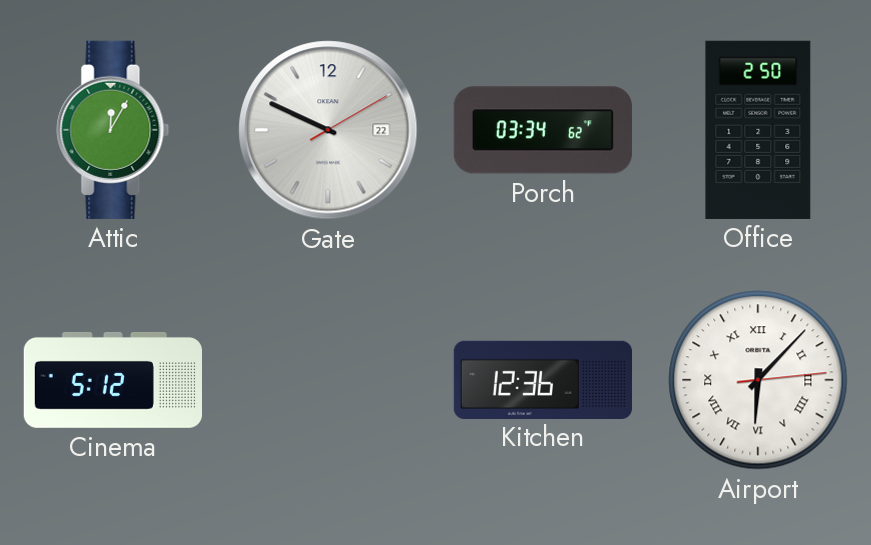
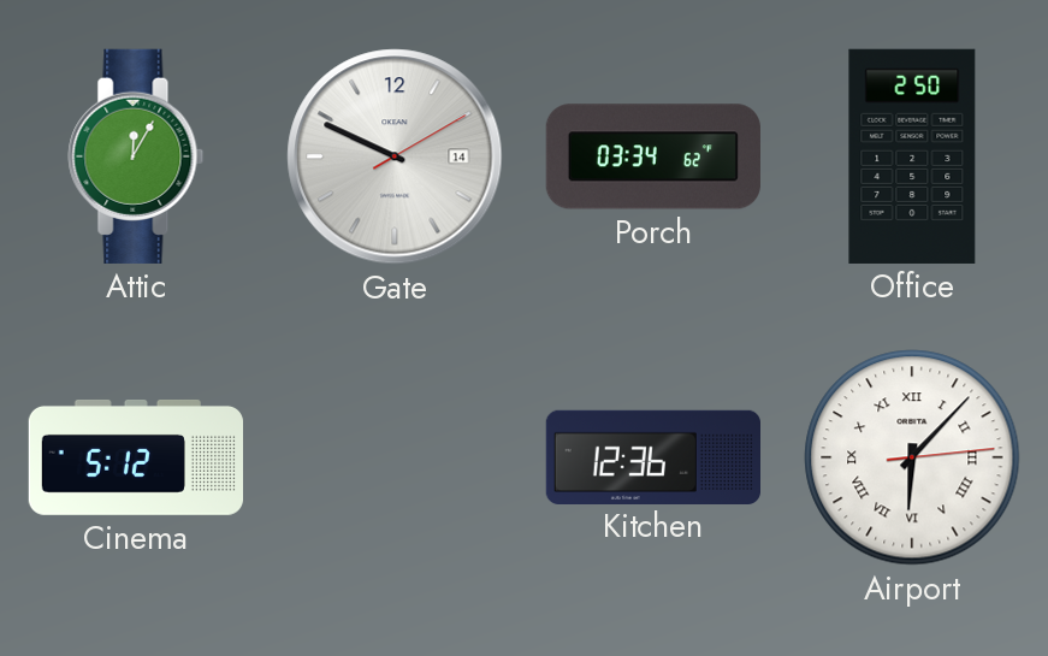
Gate date: 22 -> 14 (395, 156)
